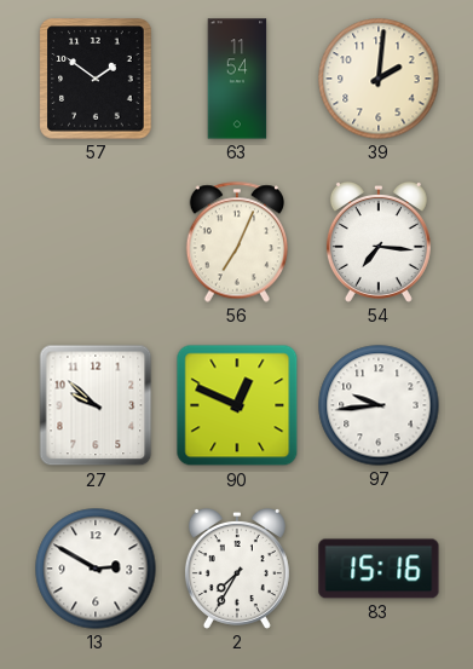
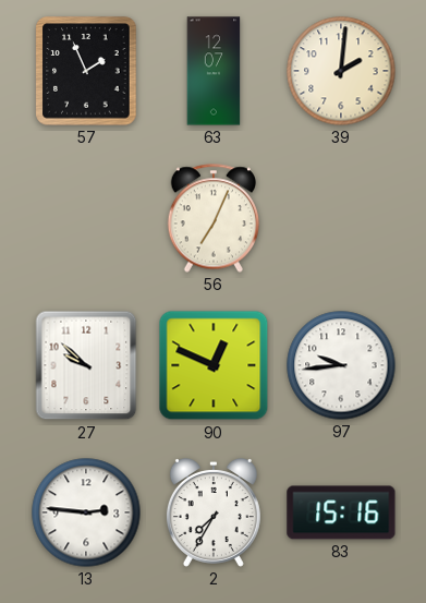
57: 1:51 -> 1:56 (86, 71)
63: 11:54 -> 12:07 (214, 71)
54: 7:16 -> none (379, 242)
13: 2:50 -> 2:46 (86, 512)
